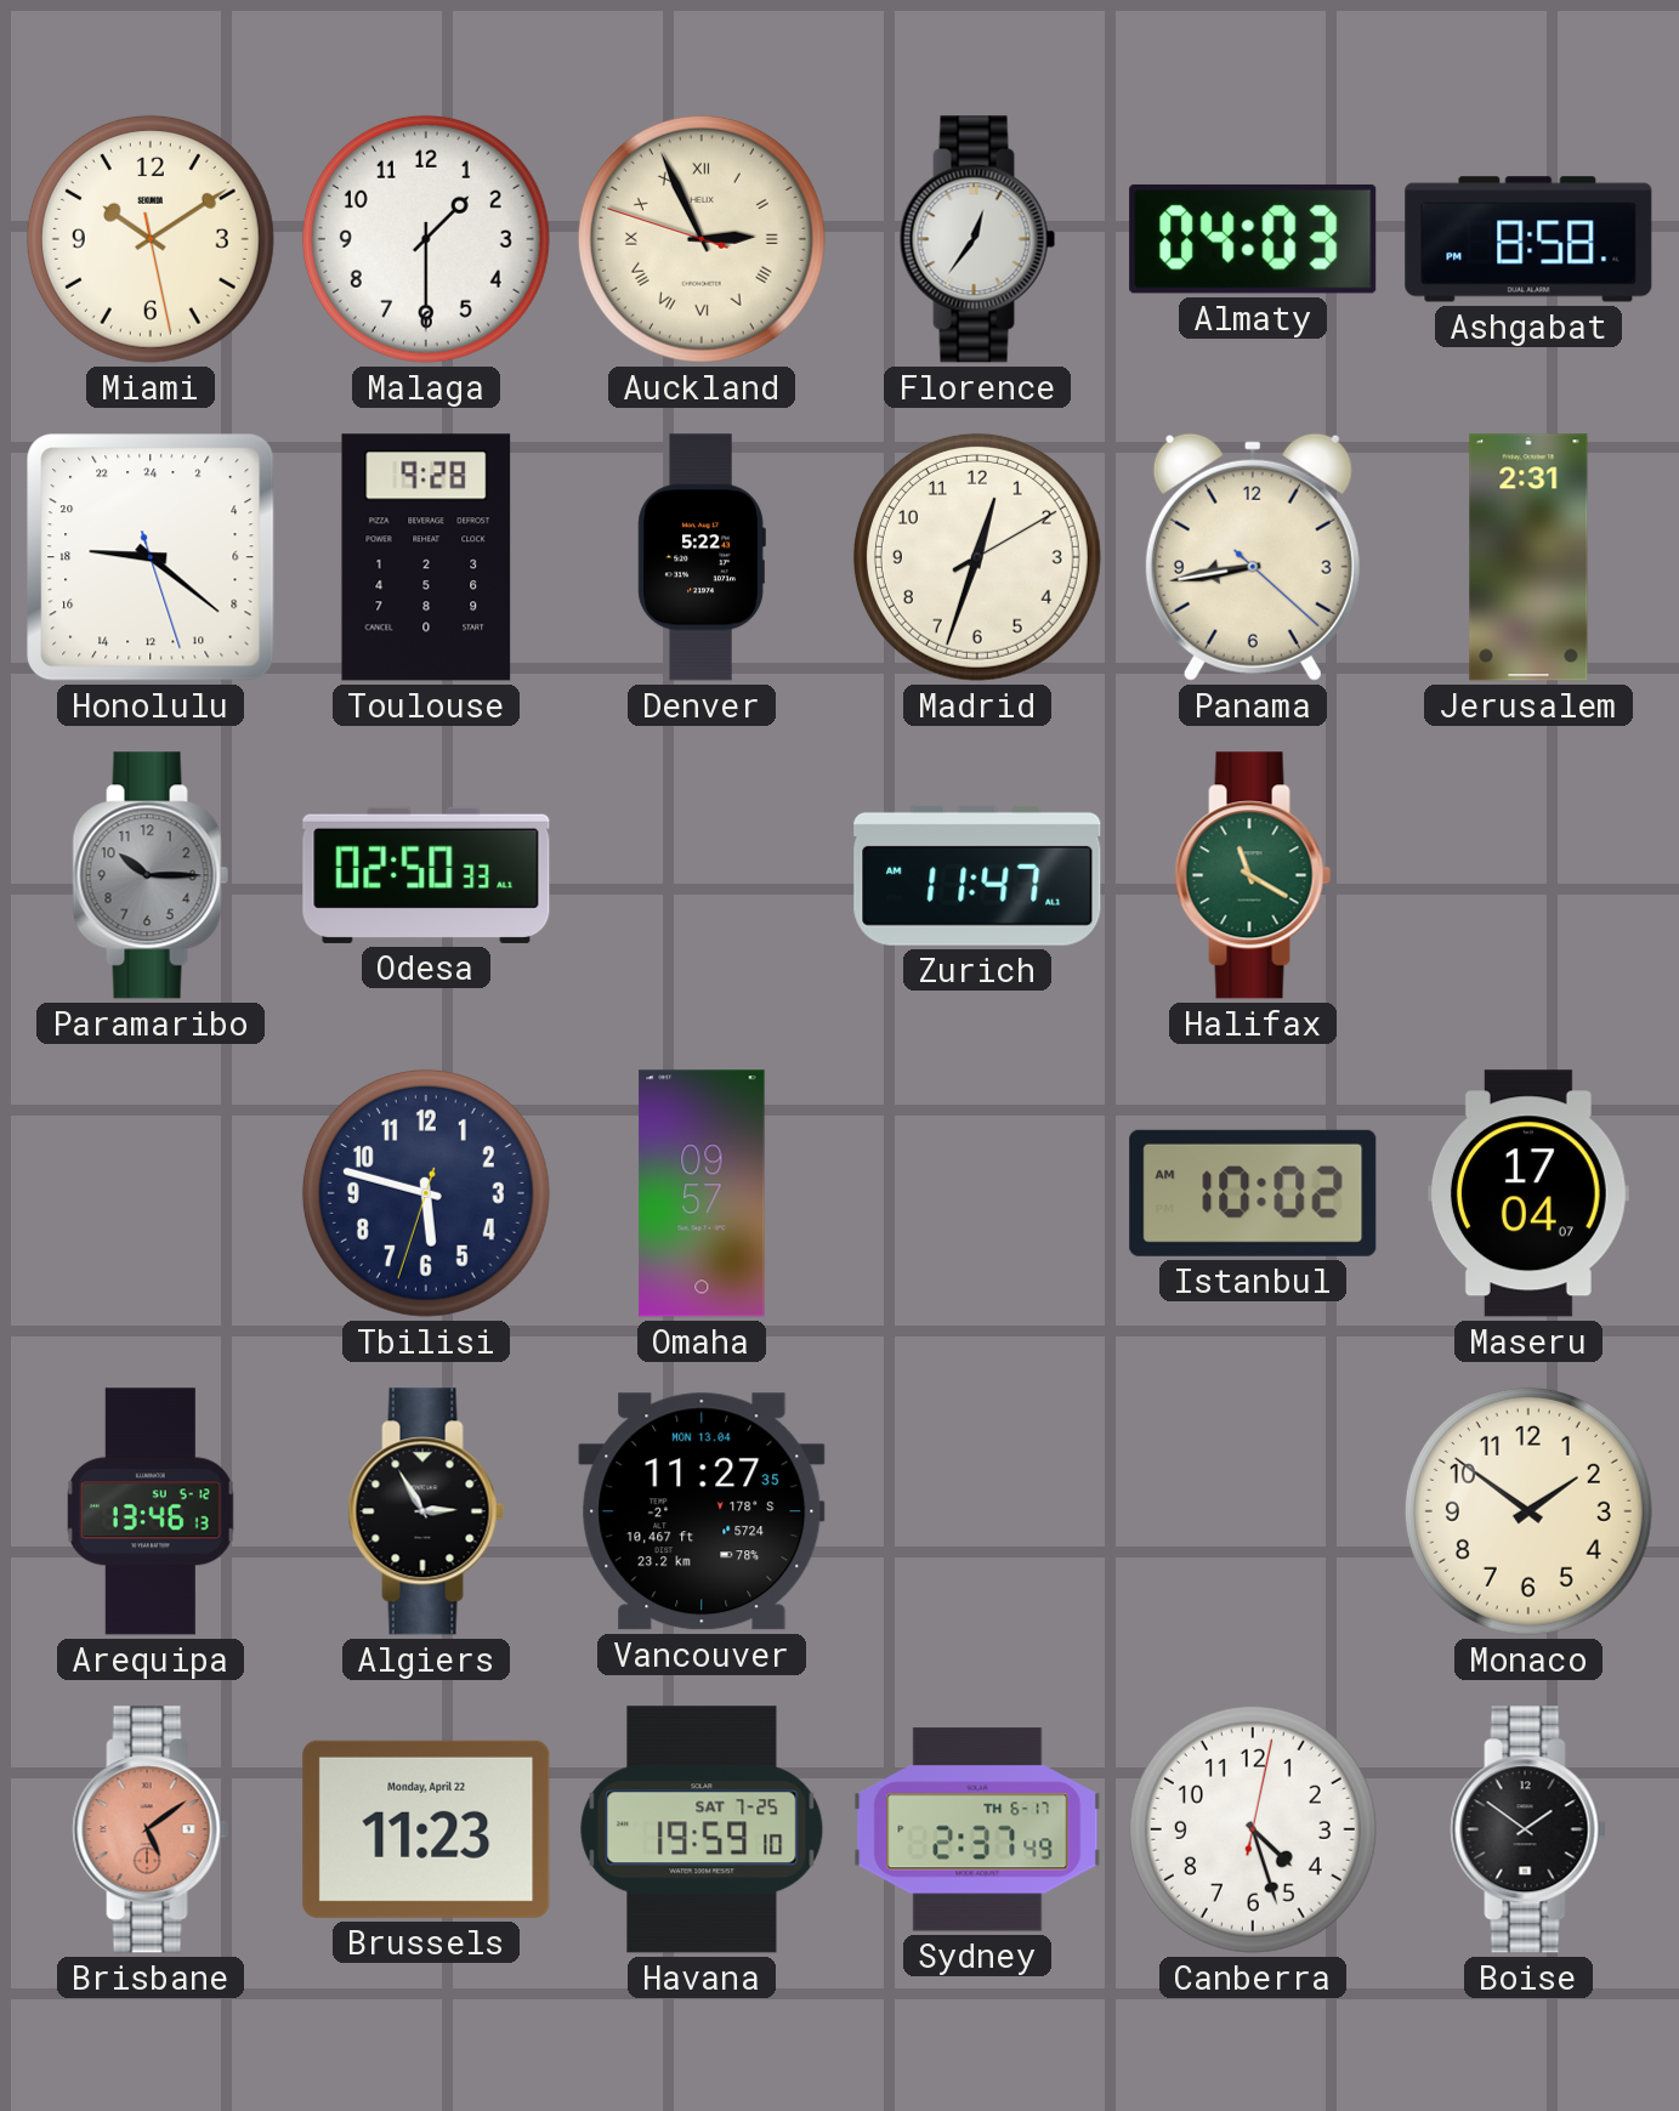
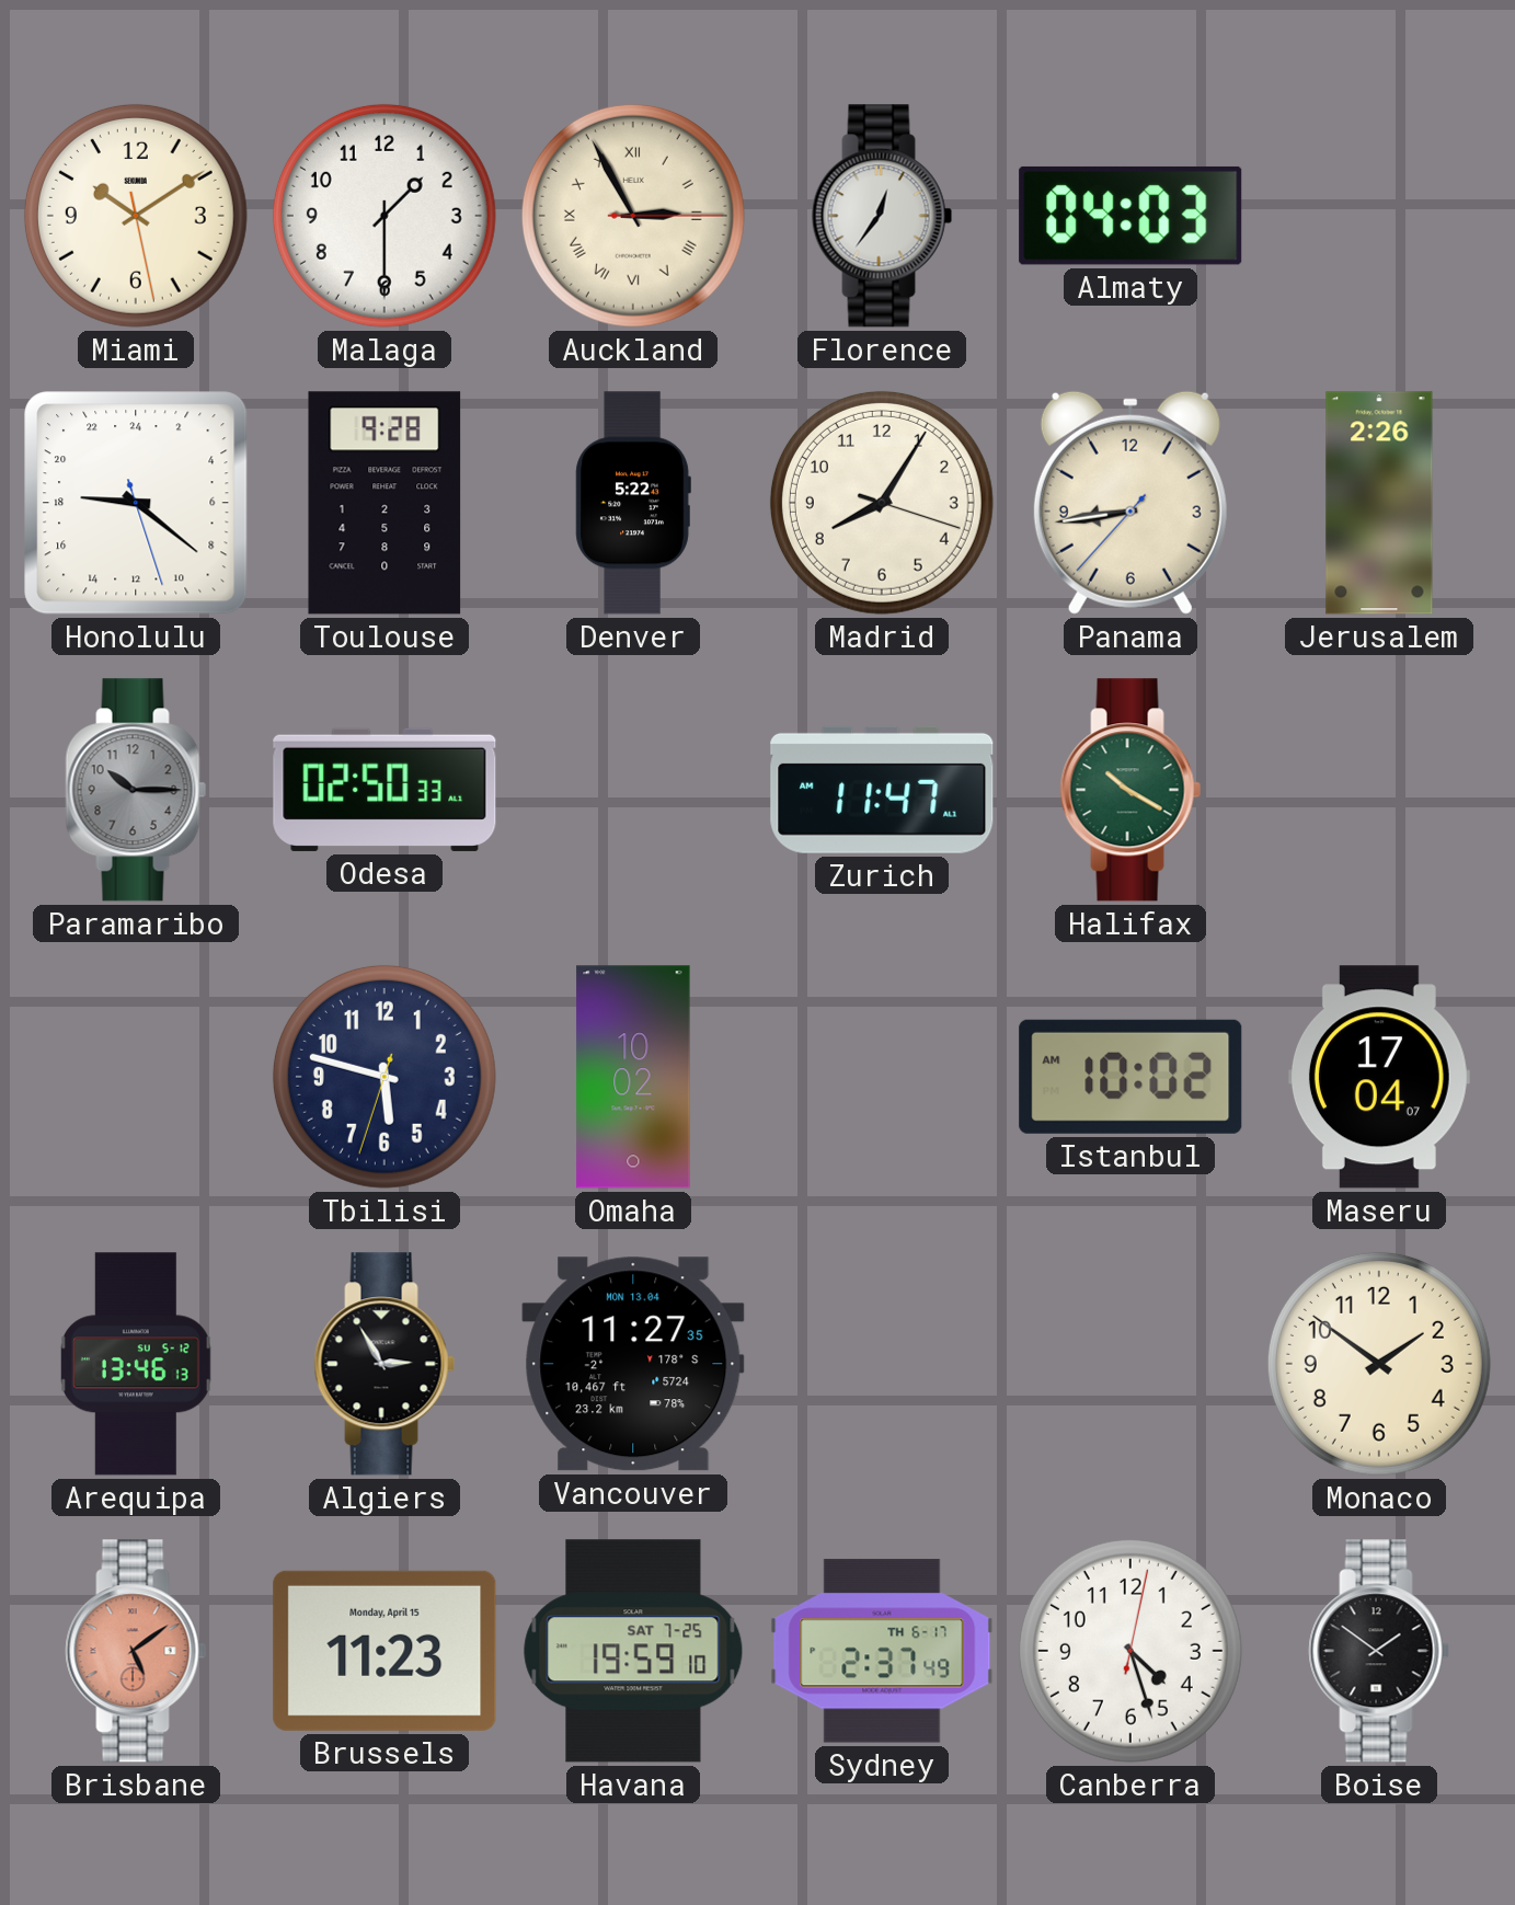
Auckland: 2:55:48 -> 2:55:15 (633, 216)
Ashgabat: 8:58 -> none (1528, 239)
Madrid: 12:33 -> 8:05 (882, 503)
Panama: 8:43:22 -> 8:43:37 (1130, 503)
Jerusalem: 2:31 -> 2:26 (1379, 503)
Halifax: 11:20 -> 10:20 (1130, 790)
Omaha: 09:57 -> 10:02 (633, 1077)
Brussels date: Monday, April 22 -> Monday, April 15 (385, 1651)
